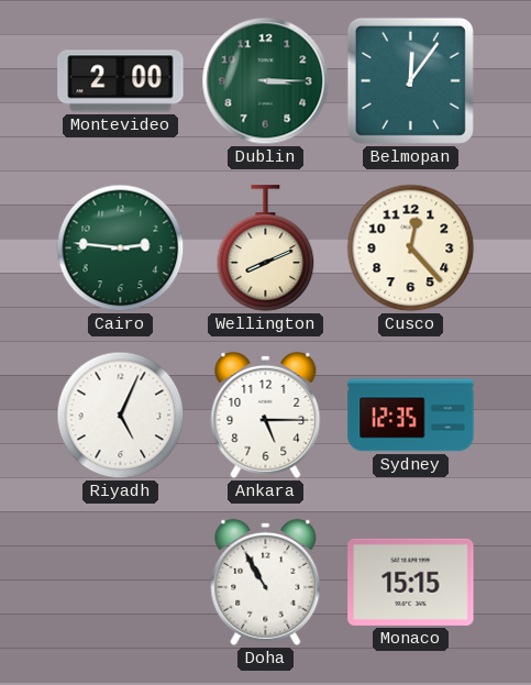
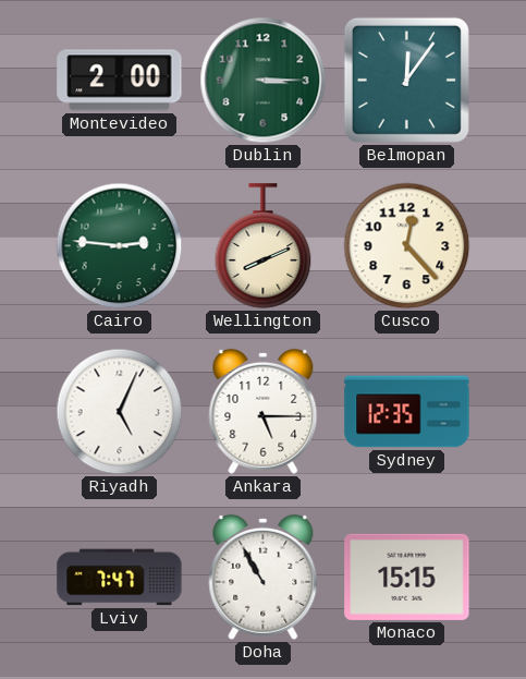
Lviv: none -> 7:47 (120, 578)
